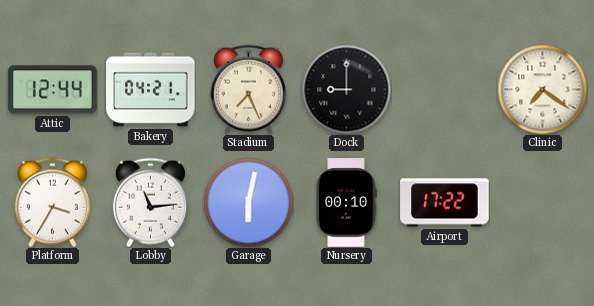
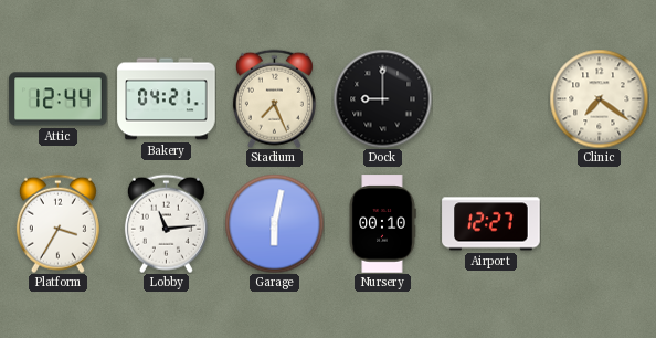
Airport: 17:22 -> 12:27 (491, 224)
